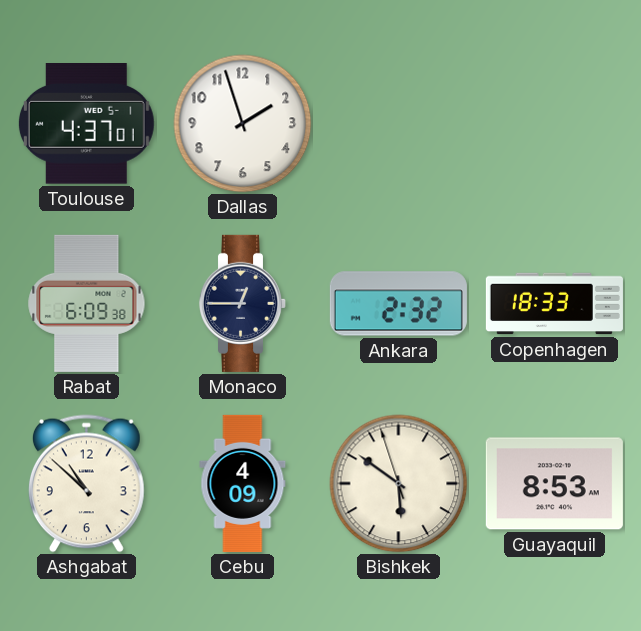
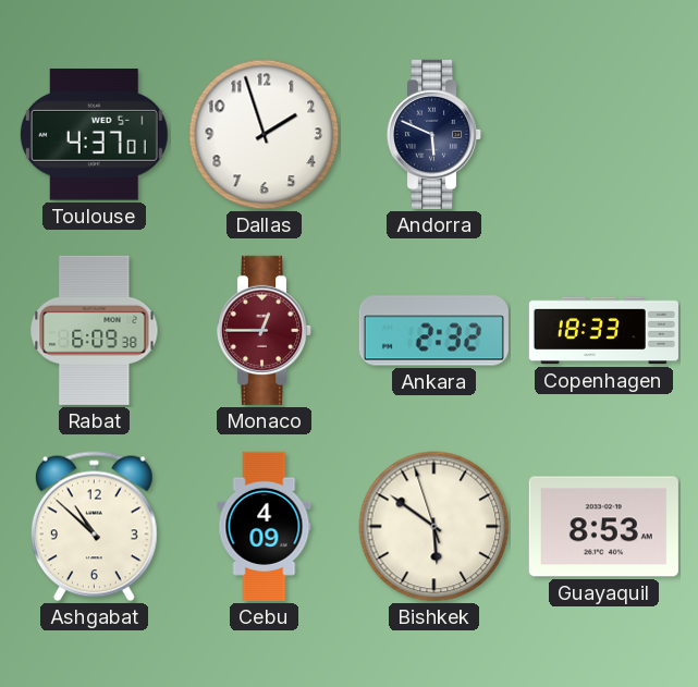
Andorra: none -> 5:49 (434, 134)
Monaco dial: navy -> burgundy (265, 330)
